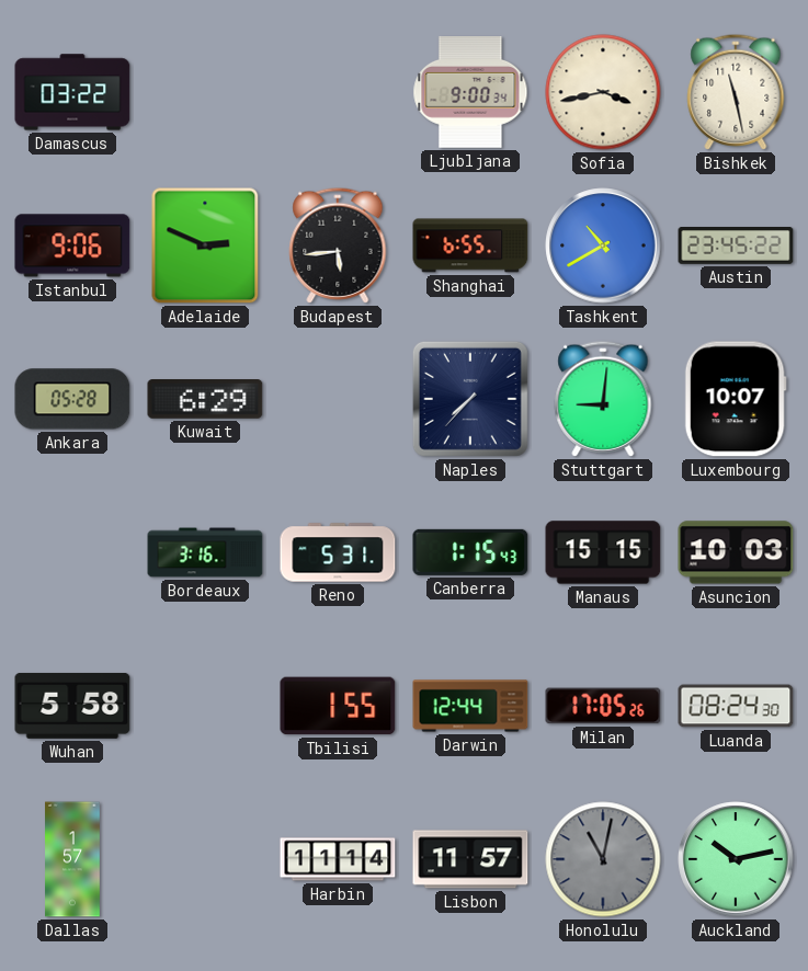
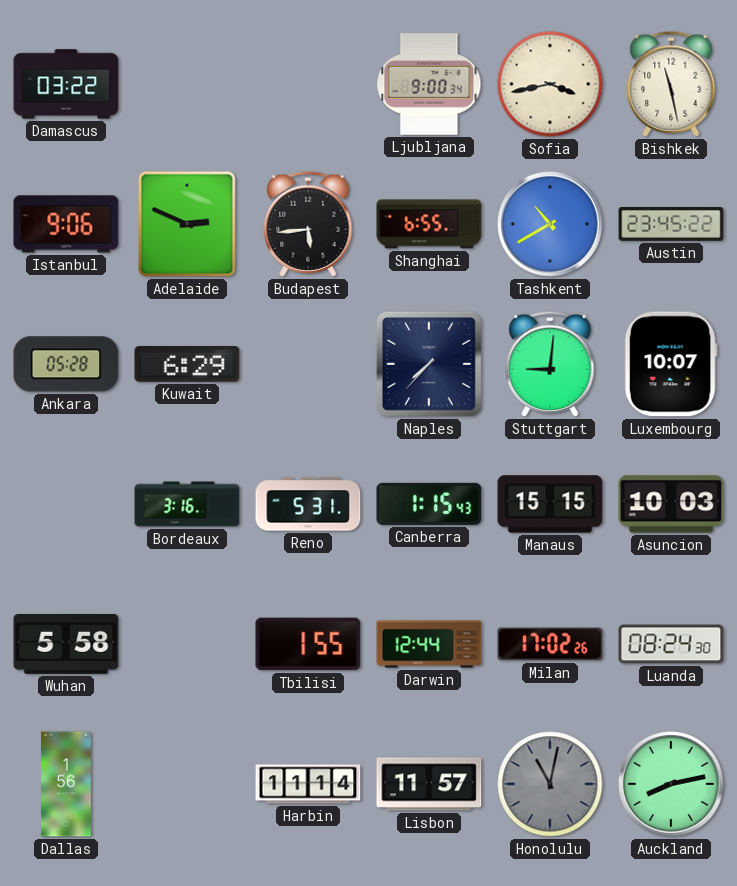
Milan: 17:05 -> 17:02 (550, 644)
Dallas: 1:57 -> 1:56 (66, 784)
Auckland: 10:13 -> 8:13 (671, 784)
